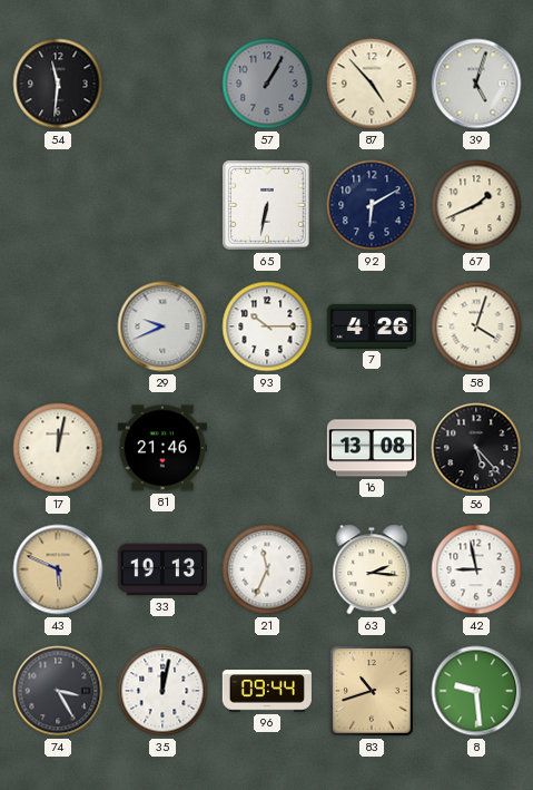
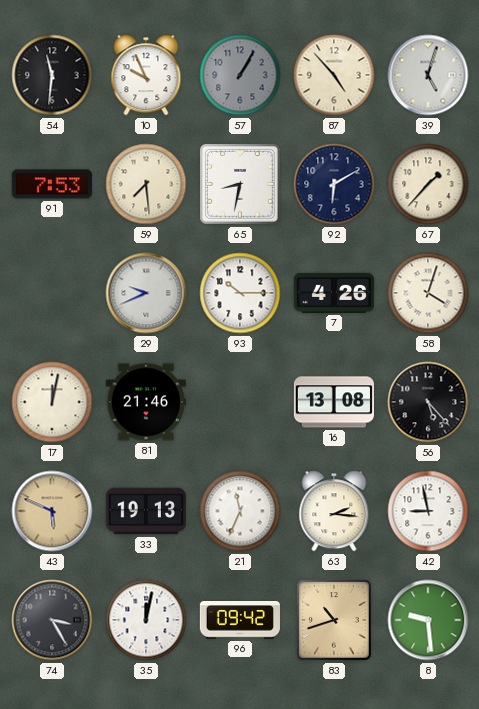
10: none -> 9:56 (146, 75)
91: none -> 7:53 (52, 184)
59: none -> 7:29 (146, 184)
65: 6:32 -> 8:32 (241, 185)
67: 1:41 -> 1:37 (428, 184)
96: 09:44 -> 09:42 (240, 621)
